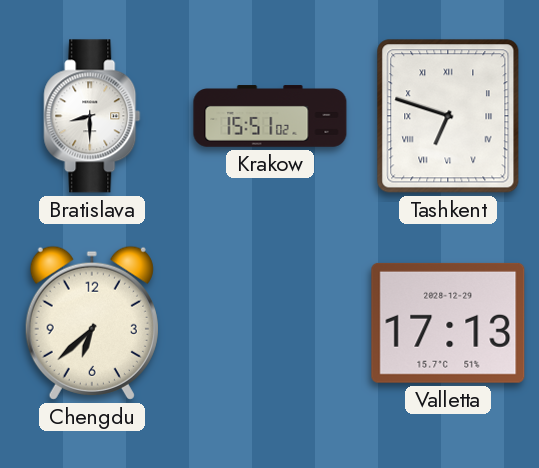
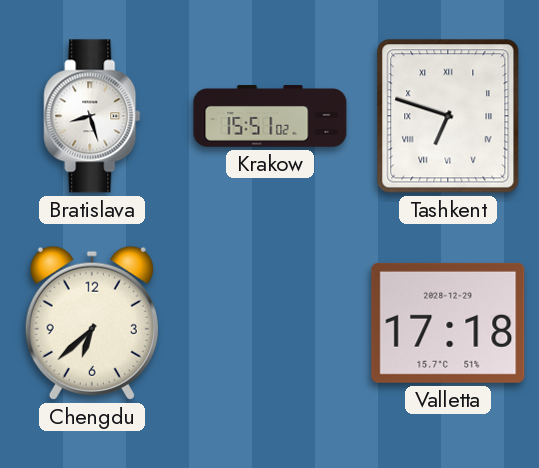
Bratislava: 8:30 -> 8:27 (92, 116)
Valletta: 17:13 -> 17:18 (448, 323)
